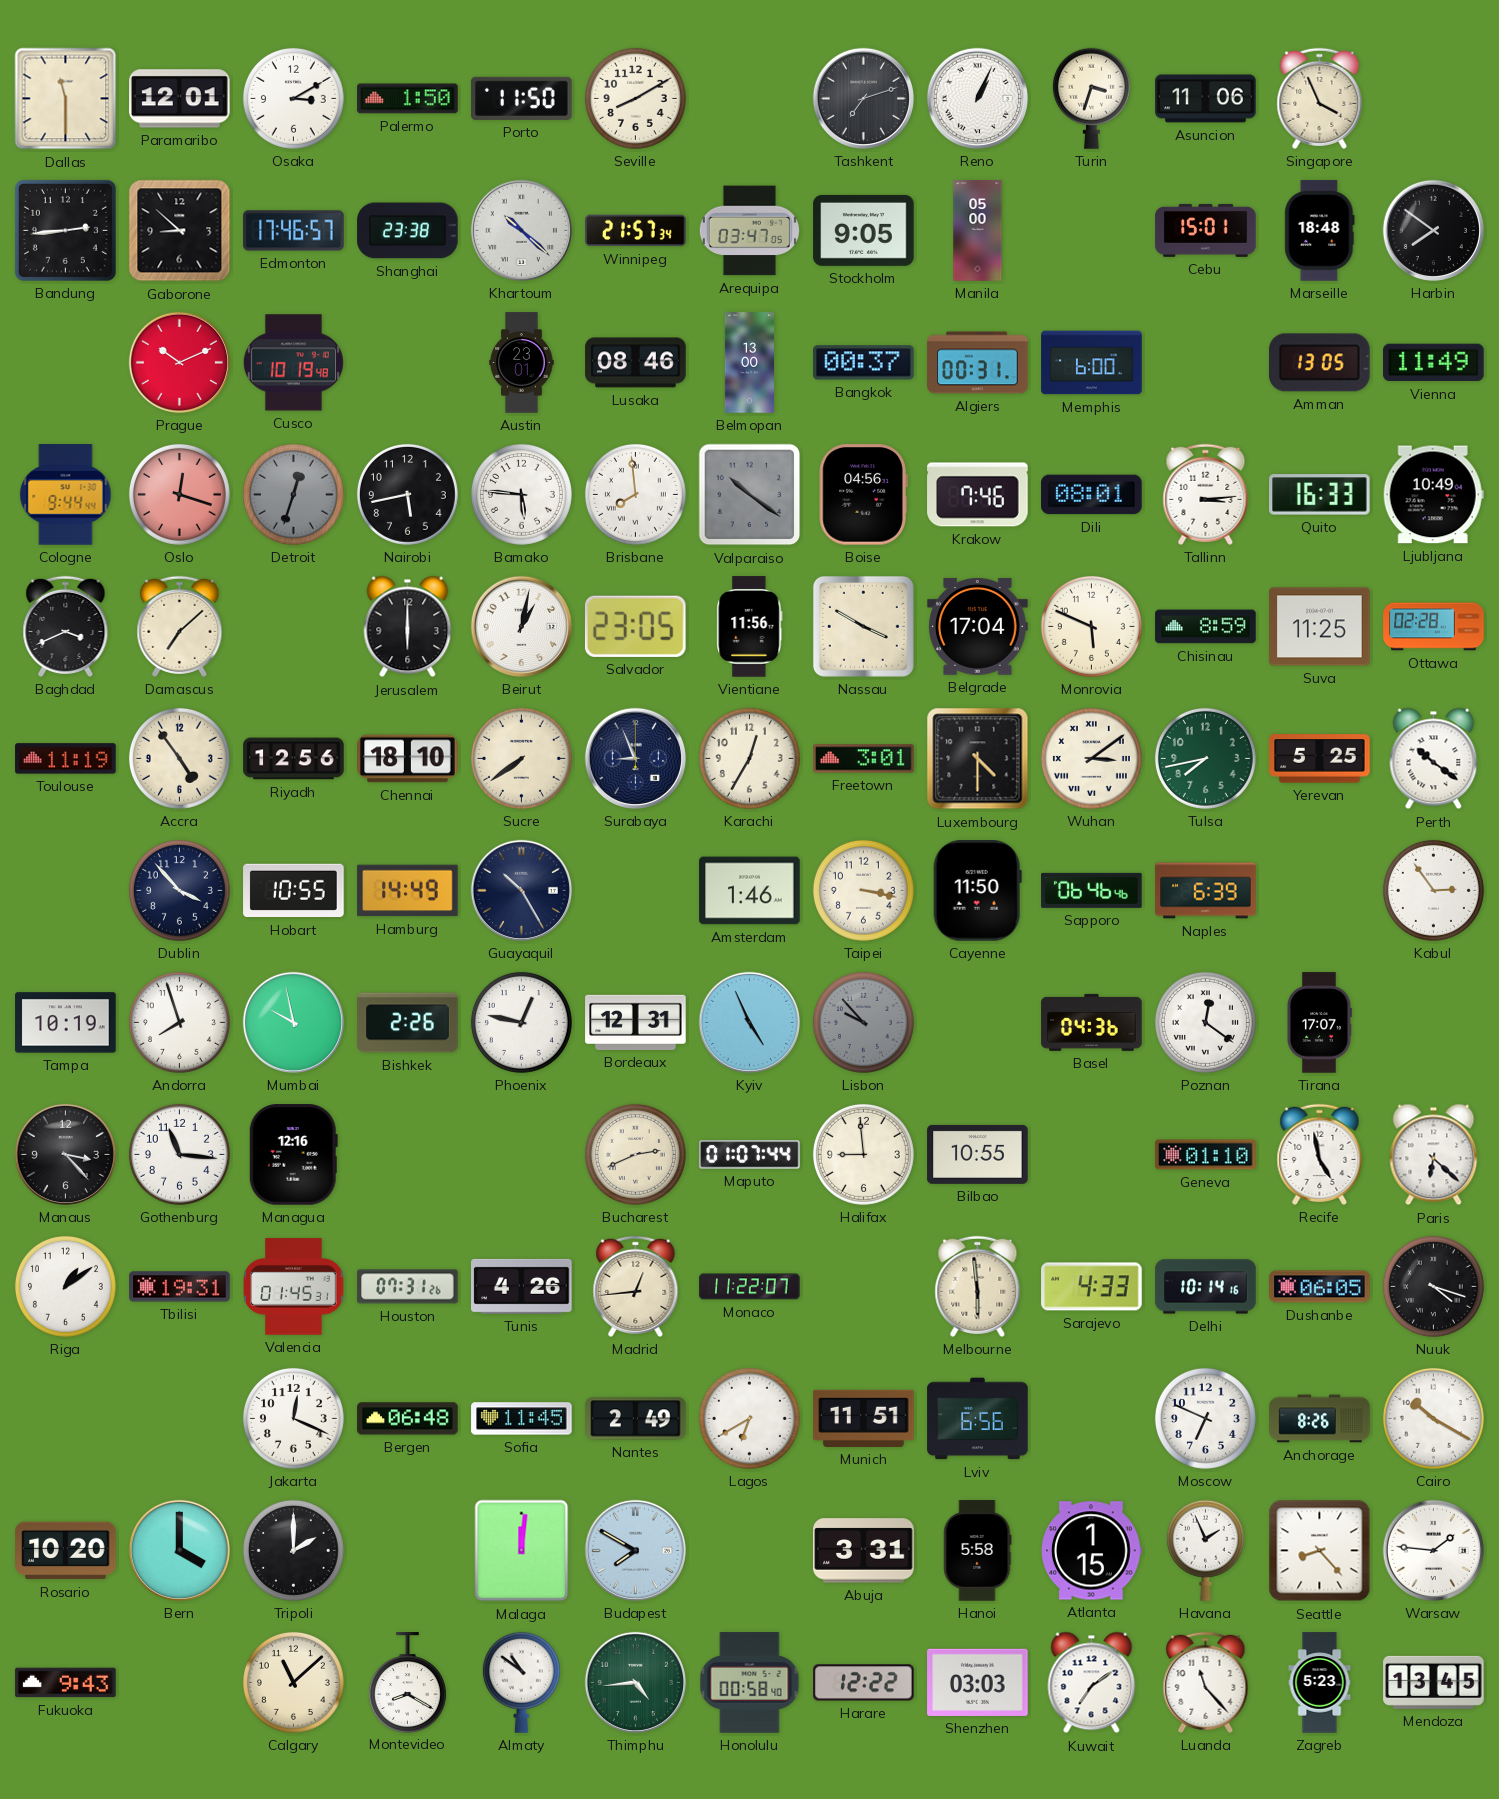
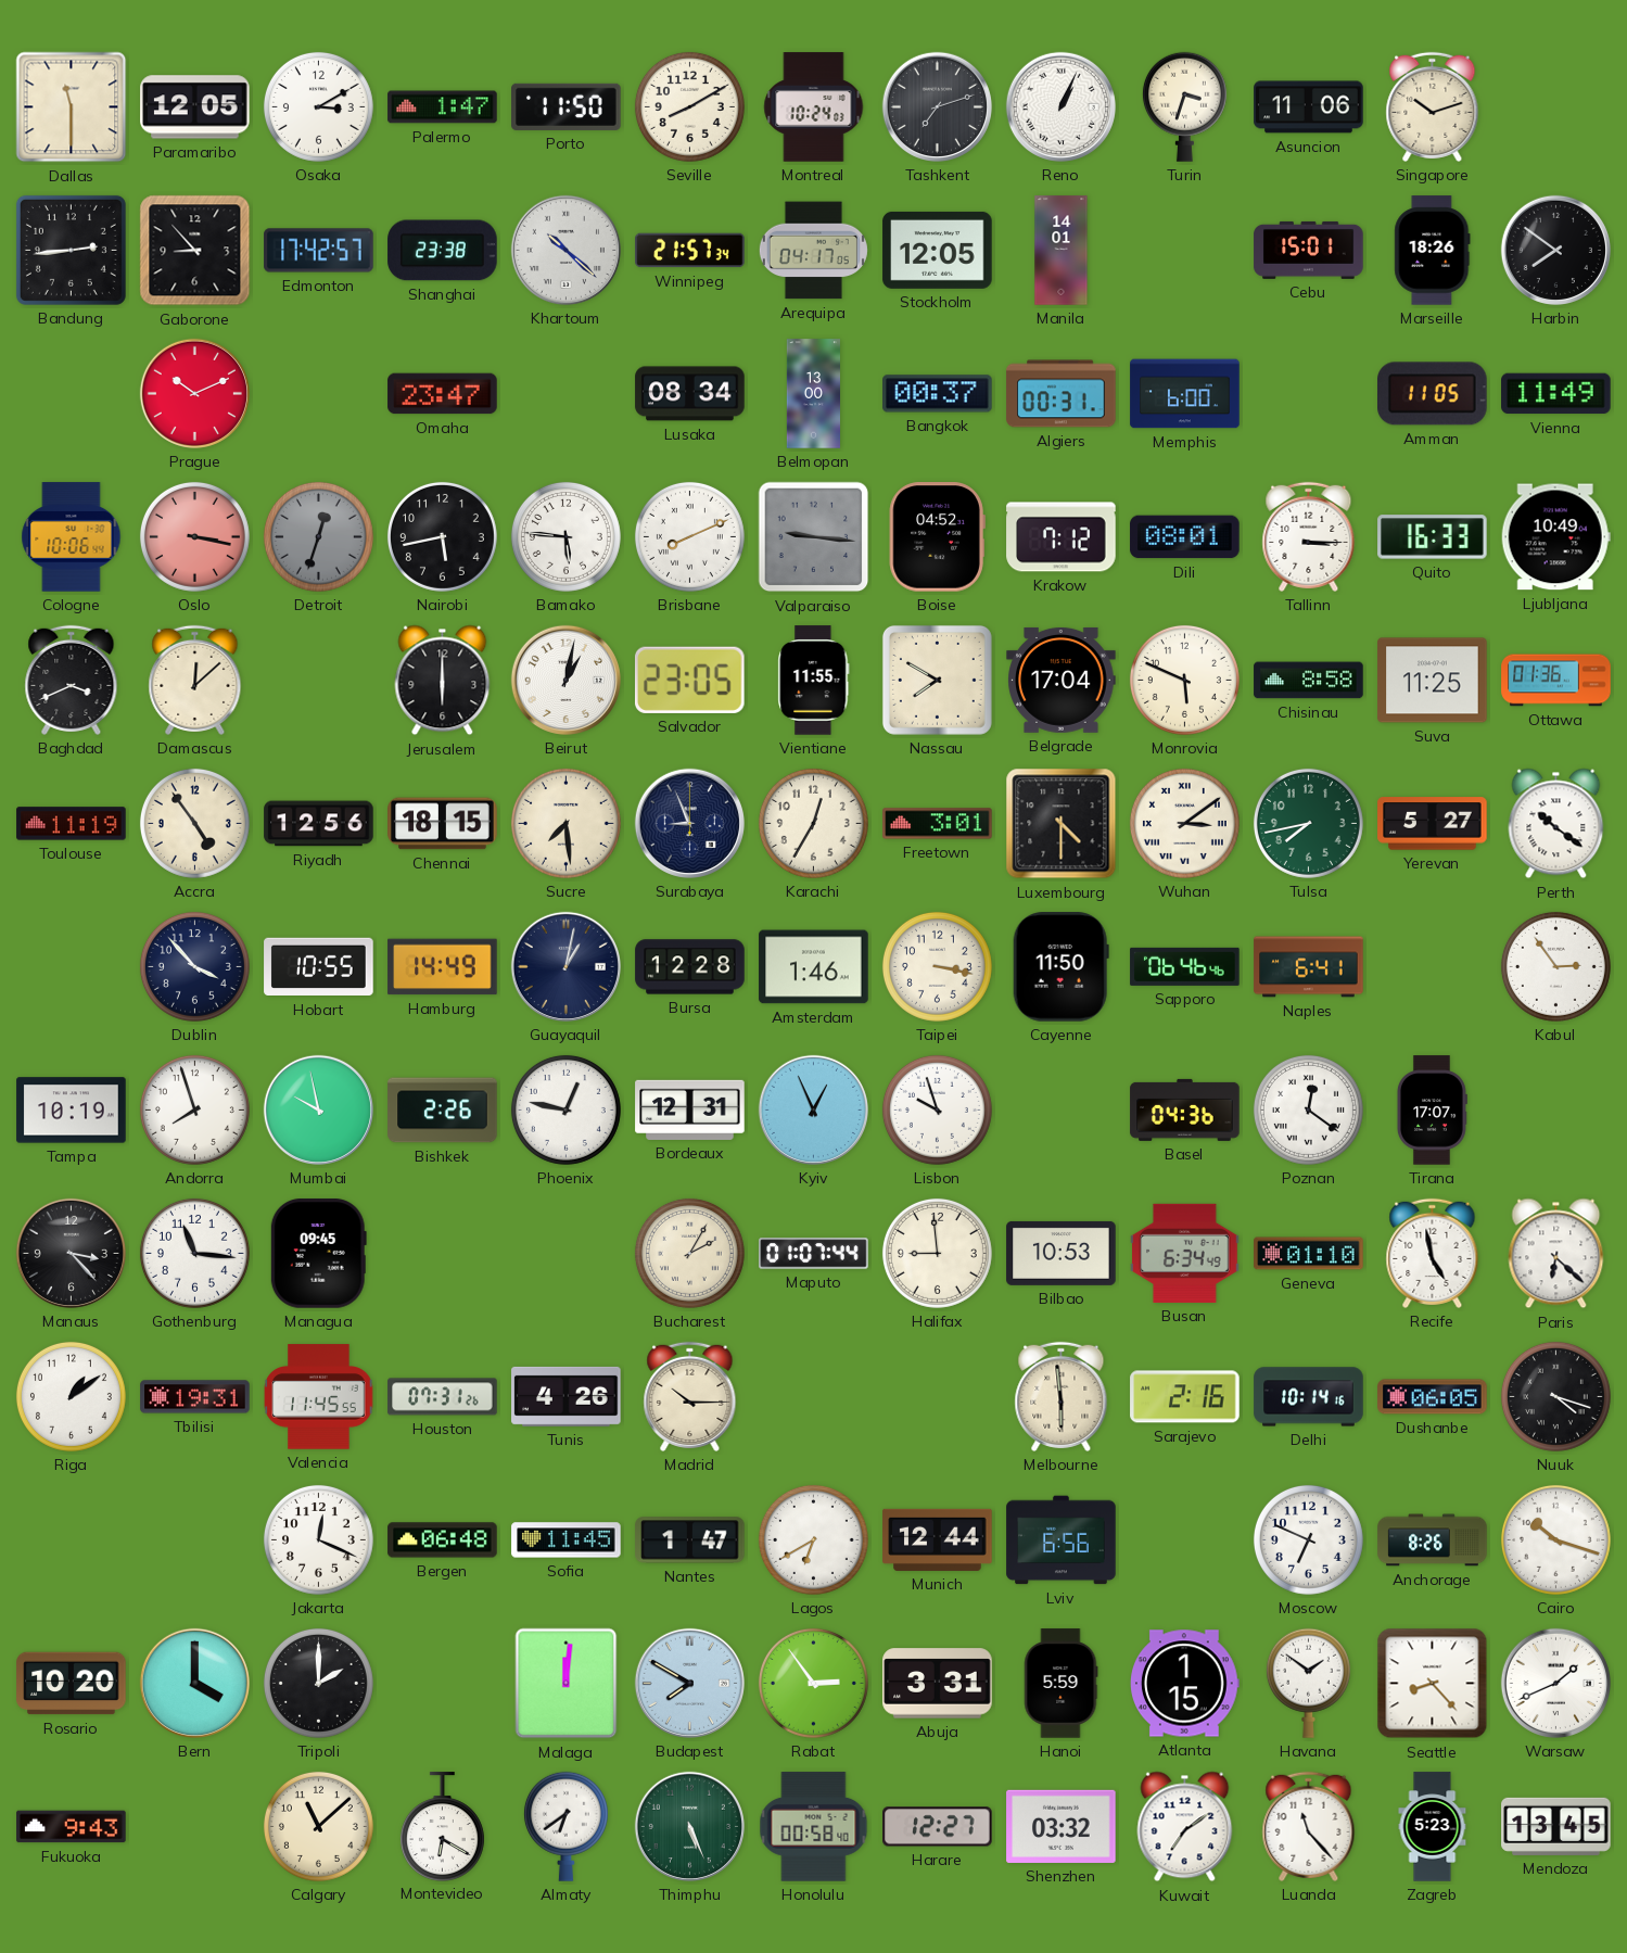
Paramaribo: 12:01 -> 12:05 (195, 107)
Palermo: 1:50 -> 1:47 (443, 107)
Montreal: none -> 10:24 (814, 107)
Singapore: 3:56 -> 10:12 (1433, 106)
Gaborone: 8:52 -> 8:53 (195, 251)
Edmonton: 17:46 -> 17:42 (319, 251)
Arequipa: 03:47 -> 04:17 (813, 251)
Stockholm: 9:05 -> 12:05 (938, 250)
Manila: 05:00 -> 14:01 (1062, 251)
Marseille: 18:48 -> 18:26 (1433, 251)
Cusco: 10:19 -> none (293, 363)
Omaha: none -> 23:47 (443, 394)
Austin: 23:01 -> none (522, 363)
Lusaka: 08:46 -> 08:34 (690, 394)
Amman: 13:05 -> 11:05 (1433, 394)
Cologne: 9:44 -> 10:06 (72, 537)
Oslo: 12:18 -> 3:17 (194, 536)
Brisbane: 7:59 -> 8:11 (689, 536)
Valparaiso: 10:21 -> 9:16 (814, 537)
Boise: 04:56 -> 04:52 (937, 537)
Krakow: 7:46 -> 7:12 (1062, 537)
Tallinn: 3:14 -> 3:15 (1309, 536)
Damascus: 7:08 -> 12:08 (195, 680)
Vientiane: 11:56 -> 11:55 (814, 681)
Nassau: 3:50 -> 7:50 (937, 680)
Chisinau: 8:59 -> 8:58 (1309, 681)
Ottawa: 02:28 -> 01:36 (1556, 681)
Chennai: 18:10 -> 18:15 (443, 824)
Sucre: 7:39 -> 7:29 (565, 823)
Yerevan: 5:25 -> 5:27 (1433, 824)
Guayaquil: 10:25 -> 1:02 (565, 966)
Bursa: none -> 12:28 (690, 967)
Naples: 6:39 -> 6:41 (1309, 967)
Kyiv: 4:56 -> 12:56 (813, 1109)
Lisbon: 9:53 -> 9:57 (937, 1109)
Lisbon dial: grey -> white (937, 1109)
Managua: 12:16 -> 09:45 (318, 1254)
Bucharest: 2:41 -> 2:05 (689, 1253)
Bilbao: 10:55 -> 10:53 (1062, 1253)
Busan: none -> 6:34 (1185, 1253)
Valencia: 01:45 -> 11:45 (319, 1397)
Madrid: 12:44 -> 10:15 (690, 1396)
Monaco: 11:22 -> none (750, 1287)
Sarajevo: 4:33 -> 2:16 (1185, 1397)
Nantes: 2:49 -> 1:47 (690, 1540)
Munich: 11:51 -> 12:44 (938, 1539)
Cairo: 10:20 -> 10:18 (1555, 1539)
Rabat: none -> 2:54 (813, 1683)
Hanoi: 5:58 -> 5:59 (1060, 1684)
Havana: 1:56 -> 1:51 (1308, 1683)
Warsaw: 1:46 -> 1:41 (1555, 1683)
Montevideo: 8:20 -> 6:20 (442, 1826)
Almaty: 10:51 -> 6:39 (565, 1826)
Thimphu: 4:44 -> 5:26 (689, 1826)
Harare: 12:22 -> 12:27 (938, 1827)
Shenzhen: 03:03 -> 03:32 (1062, 1826)
